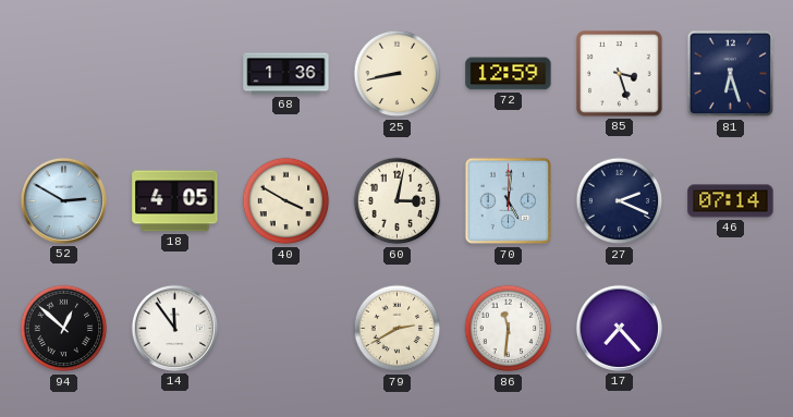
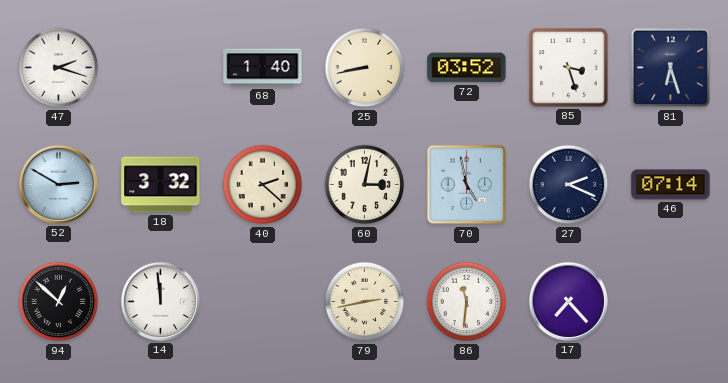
47: none -> 2:18 (59, 68)
68: 1:36 -> 1:40 (263, 68)
72: 12:59 -> 03:52 (467, 68)
18: 4:05 -> 3:32 (161, 185)
40: 3:50 -> 2:22 (263, 185)
70: 5:01 -> 4:58 (467, 185)
14: 11:54 -> 11:59 (160, 301)
79: 2:40 -> 2:43 (365, 302)
